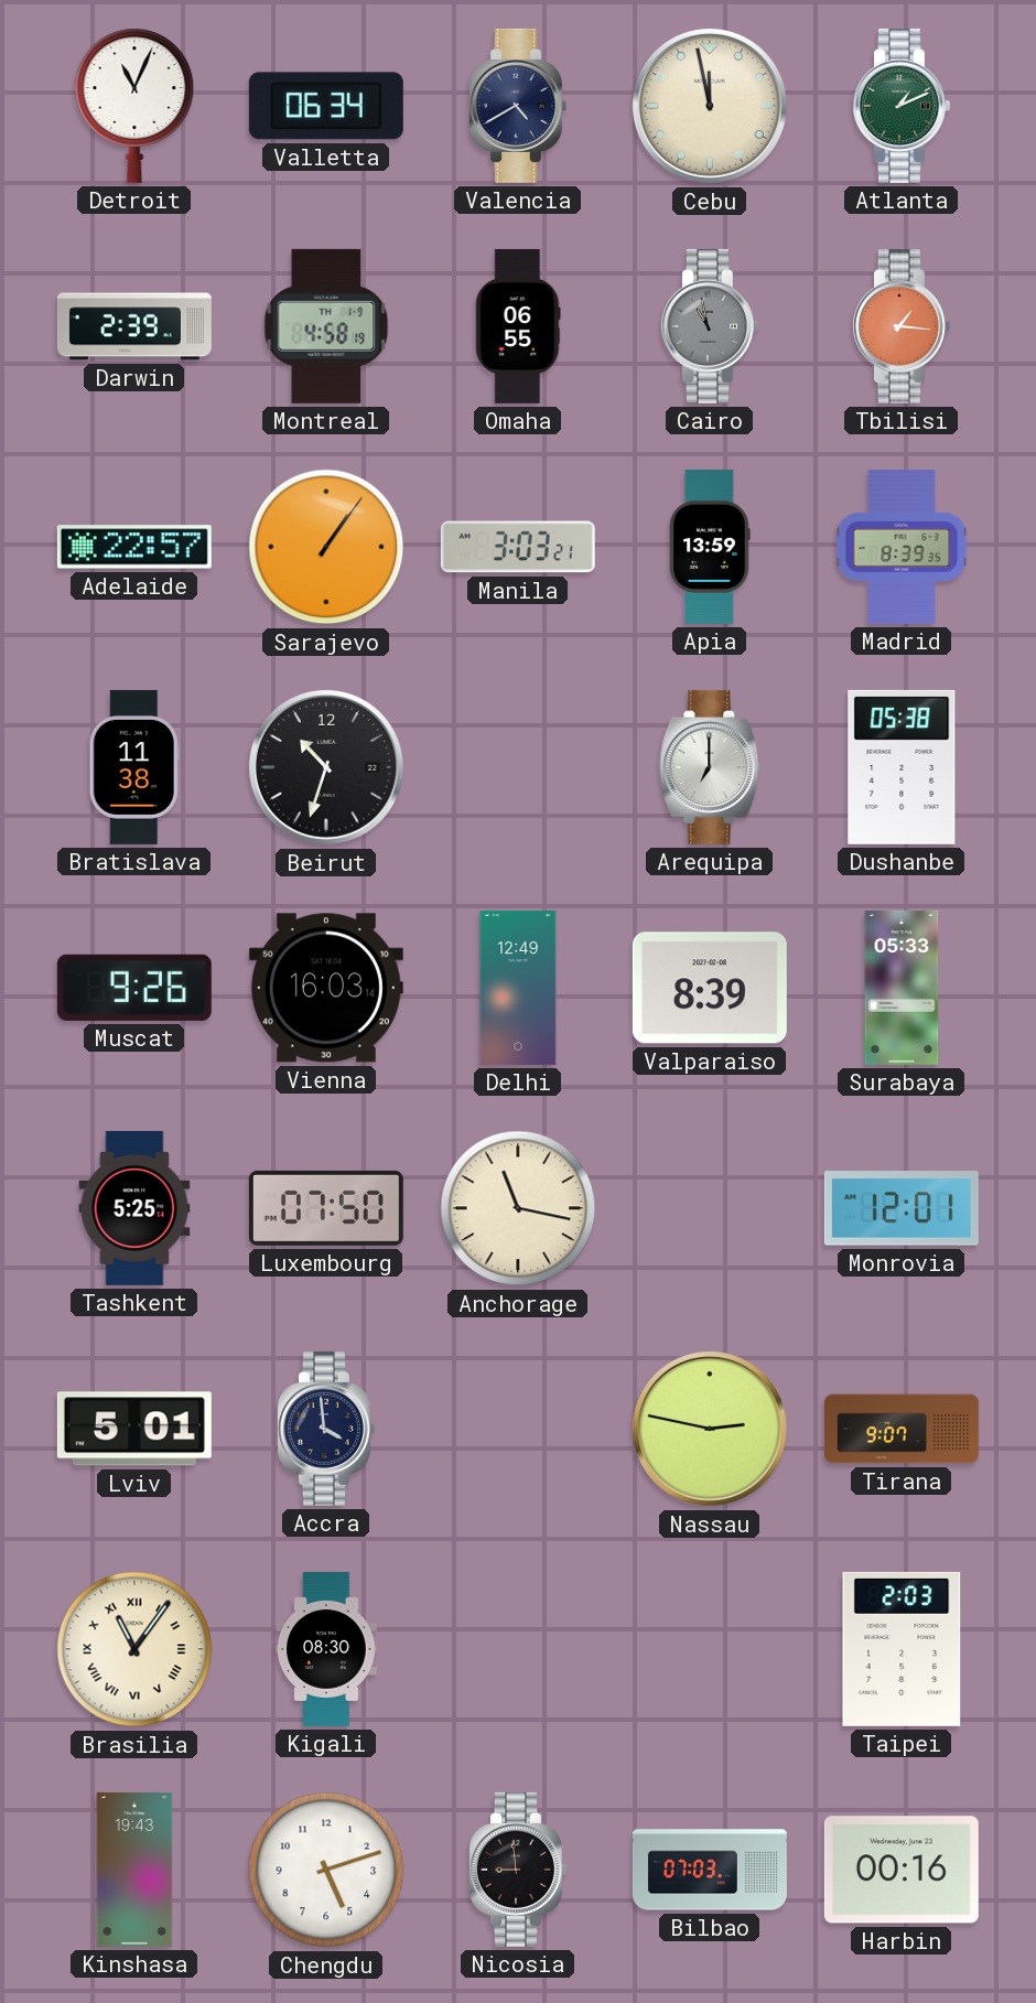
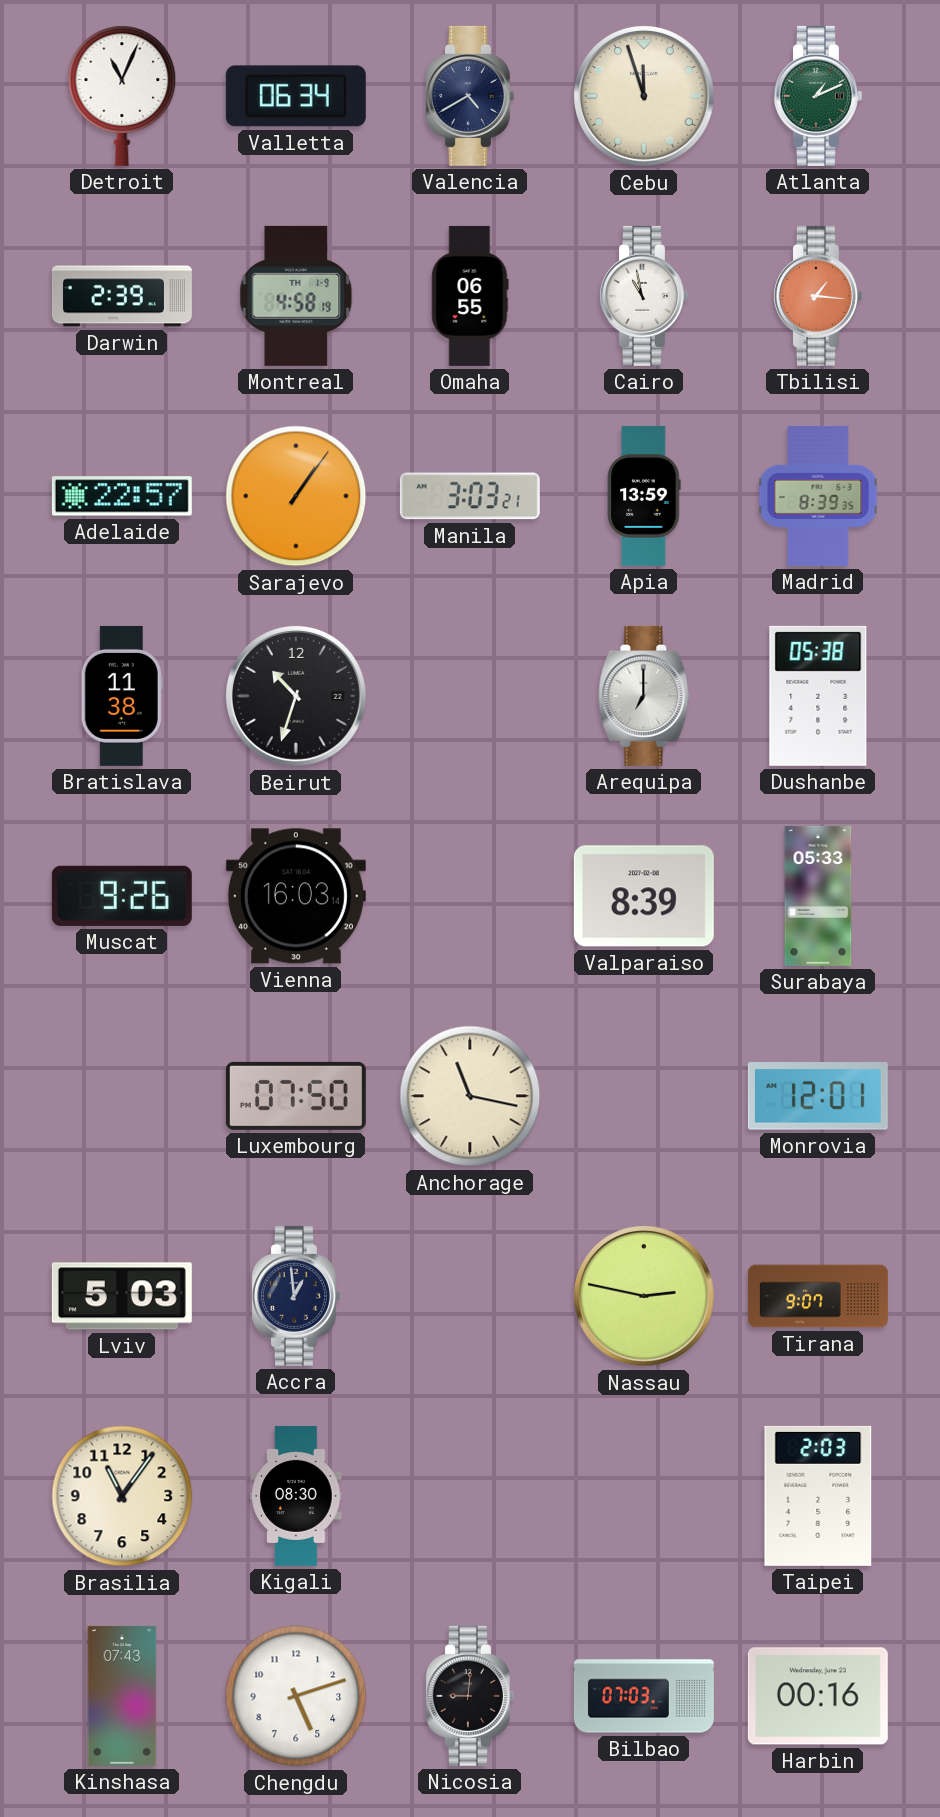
Cebu: 11:58 -> 11:57 (644, 96)
Cairo dial: grey -> white (644, 296)
Delhi: 12:49 -> none (518, 988)
Tashkent: 5:25 -> none (134, 1208)
Lviv: 5:01 -> 5:03 (122, 1296)
Accra: 3:59 -> 12:59 (296, 1296)
Brasilia numerals: Roman -> Arabic (122, 1496)
Kinshasa: 19:43 -> 07:43 (122, 1696)
Nicosia: 8:59 -> 9:01 (470, 1696)
